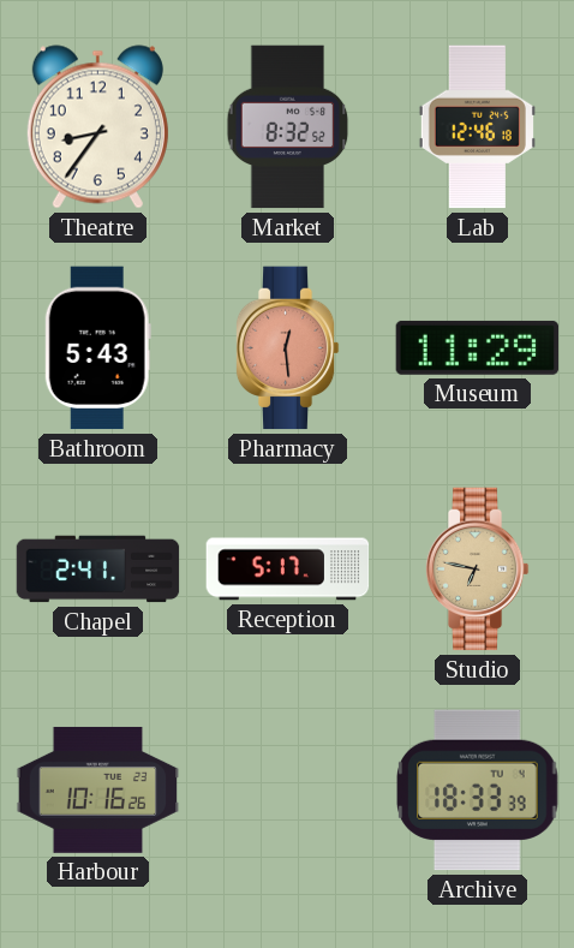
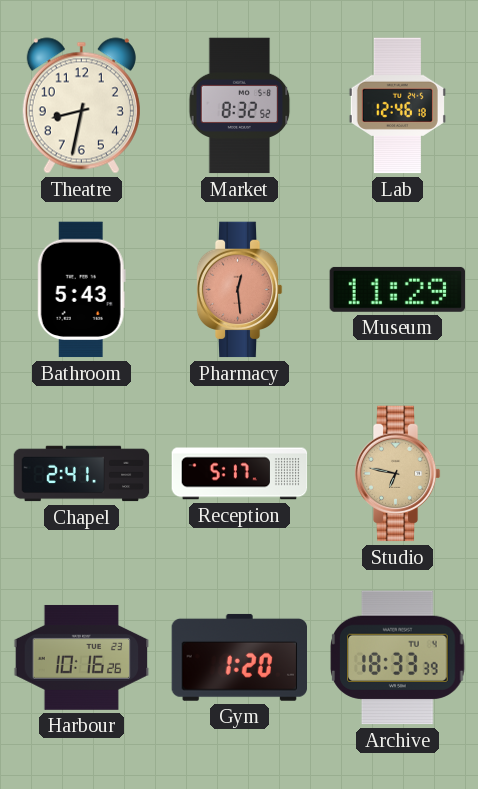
Theatre: 8:36 -> 8:32 (81, 106)
Gym: none -> 1:20 (239, 657)
